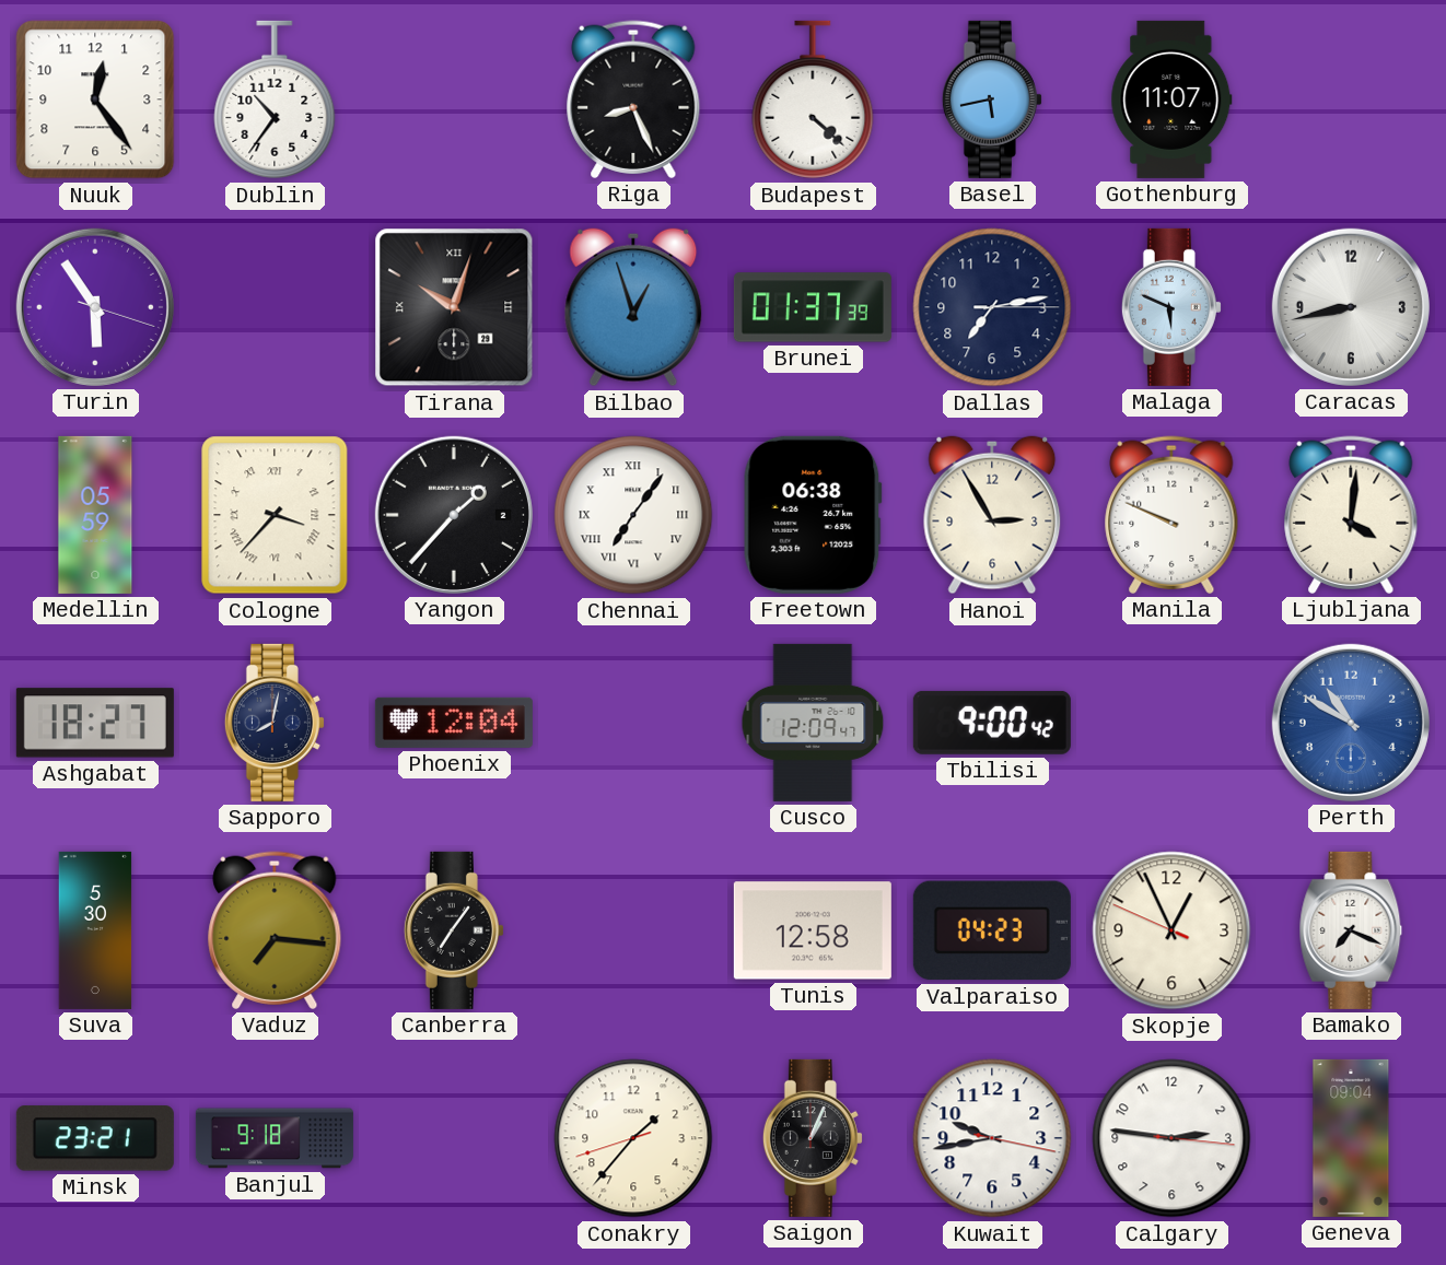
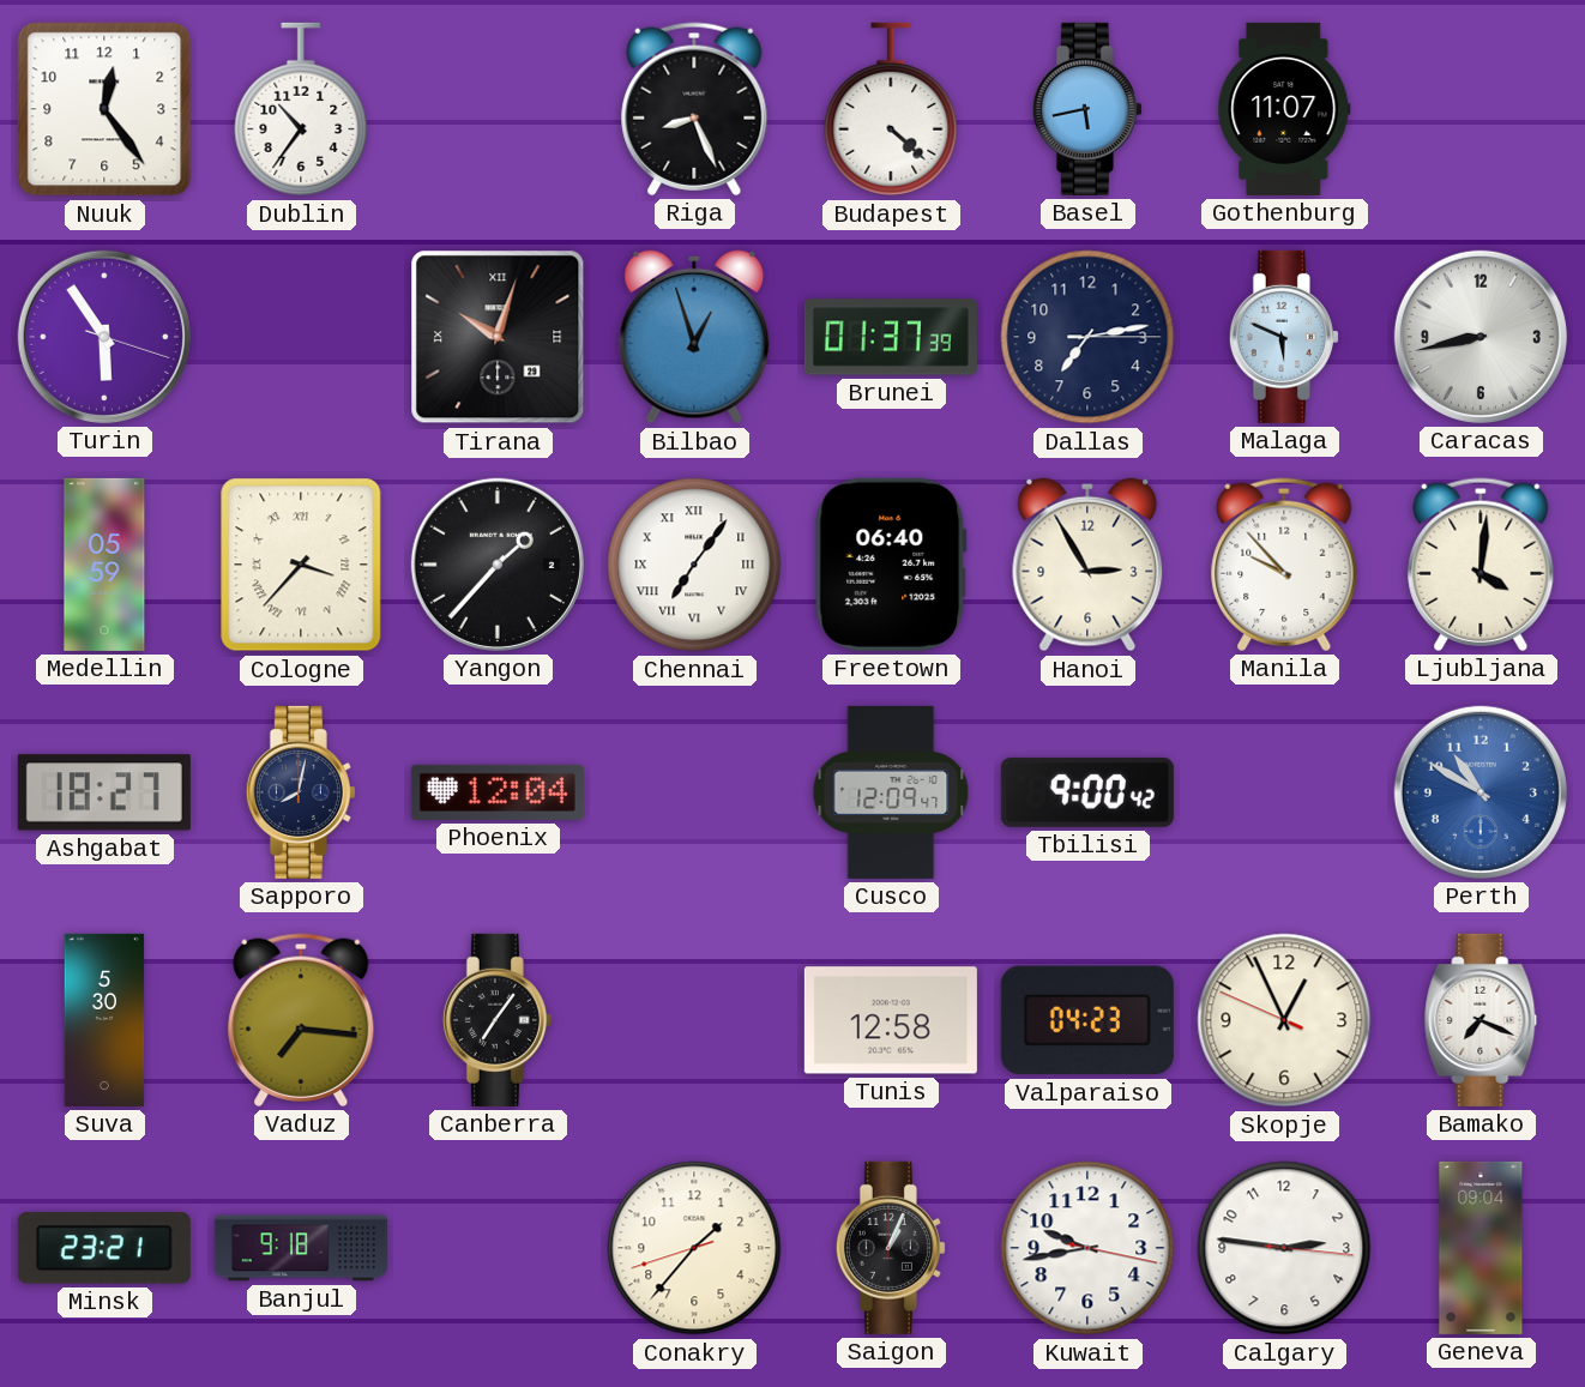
Freetown: 06:38 -> 06:40 (891, 565)
Manila: 9:49 -> 9:53 (1284, 565)
